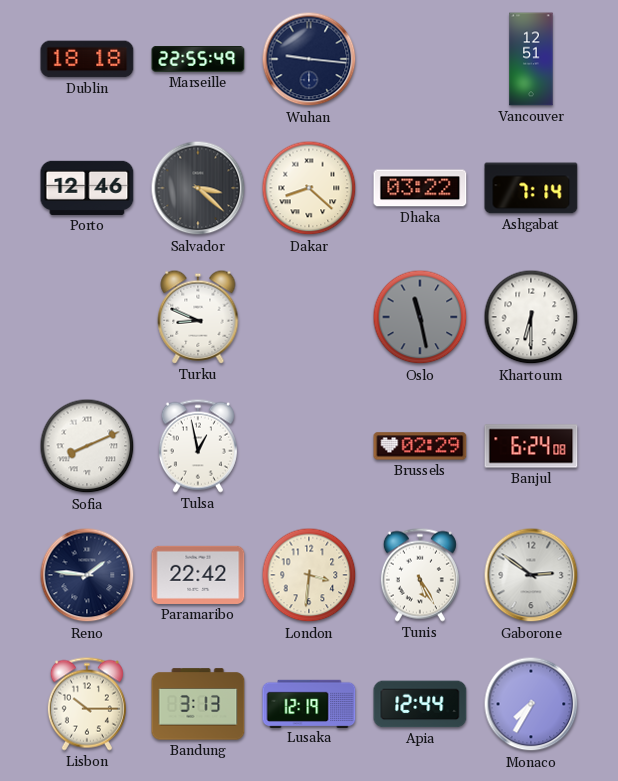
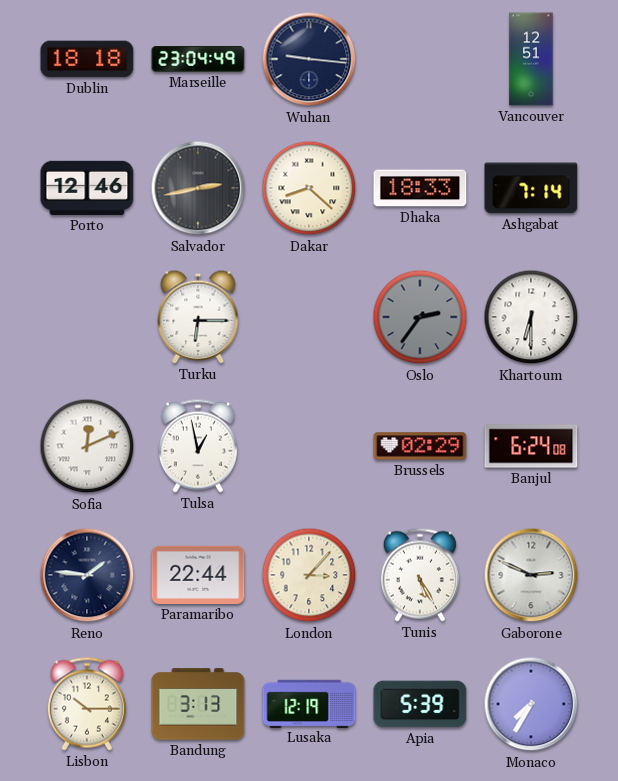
Marseille: 22:55 -> 23:04 (198, 60)
Salvador: 3:22 -> 2:43 (198, 188)
Dhaka: 03:22 -> 18:33 (420, 188)
Turku: 8:49 -> 6:15 (198, 317)
Oslo: 11:28 -> 2:36 (420, 317)
Sofia: 8:11 -> 12:11 (87, 446)
Paramaribo: 22:42 -> 22:44 (198, 575)
London: 3:31 -> 3:07 (309, 575)
Gaborone: 2:51 -> 2:49 (531, 575)
Apia: 12:44 -> 5:39 (420, 704)
